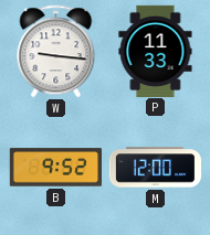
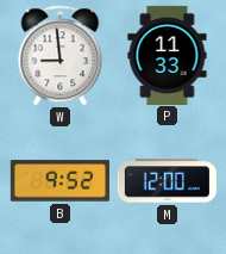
W: 9:16 -> 8:59 (61, 56)
